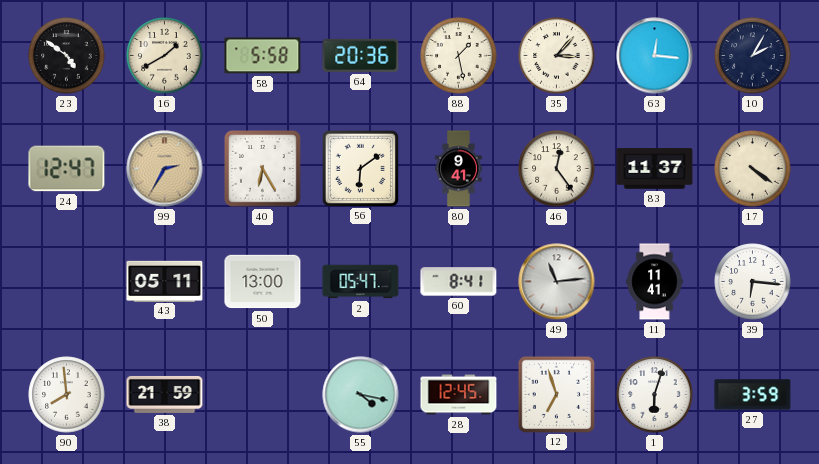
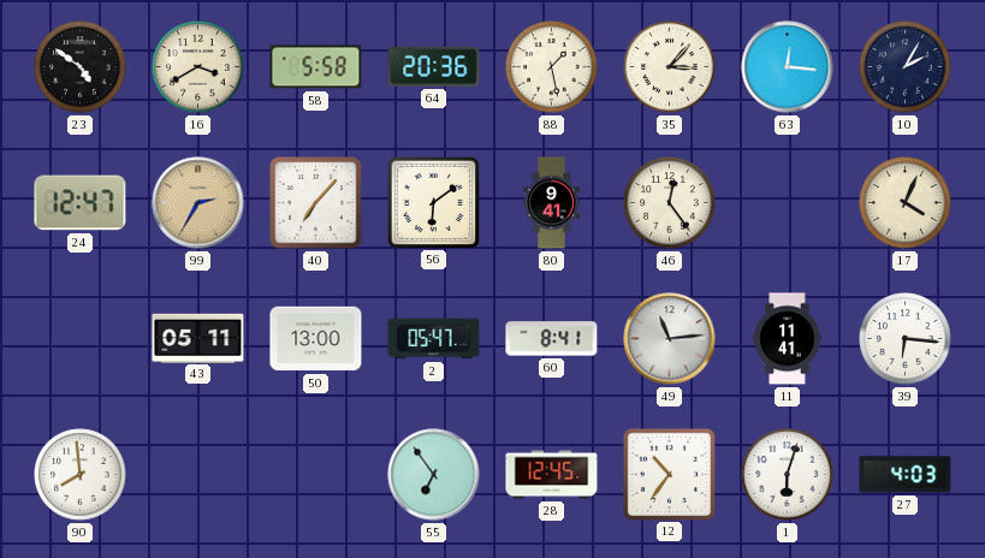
16: 1:40 -> 3:40 (198, 67)
40: 6:25 -> 7:07 (316, 203)
83: 11:37 -> none (655, 169)
17: 4:21 -> 4:04 (906, 203)
38: 21:59 -> none (165, 394)
55: 4:17 -> 6:54 (434, 475)
12: 6:57 -> 10:36 (669, 474)
27: 3:59 -> 4:03 (906, 475)
